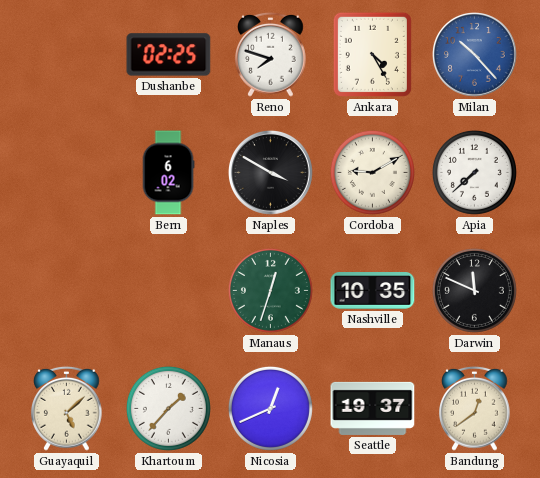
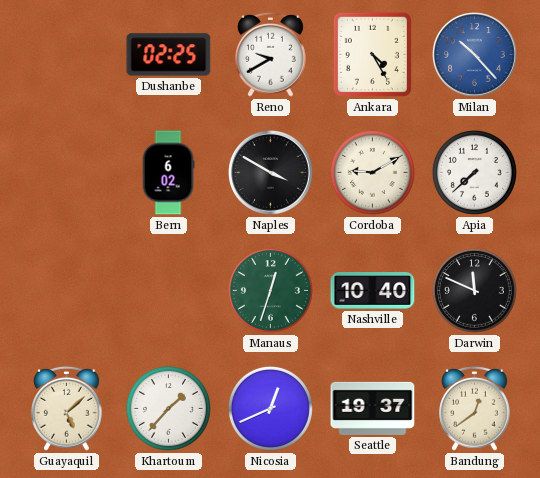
Reno: 7:48 -> 9:40 (271, 54)
Nashville: 10:35 -> 10:40 (373, 291)
